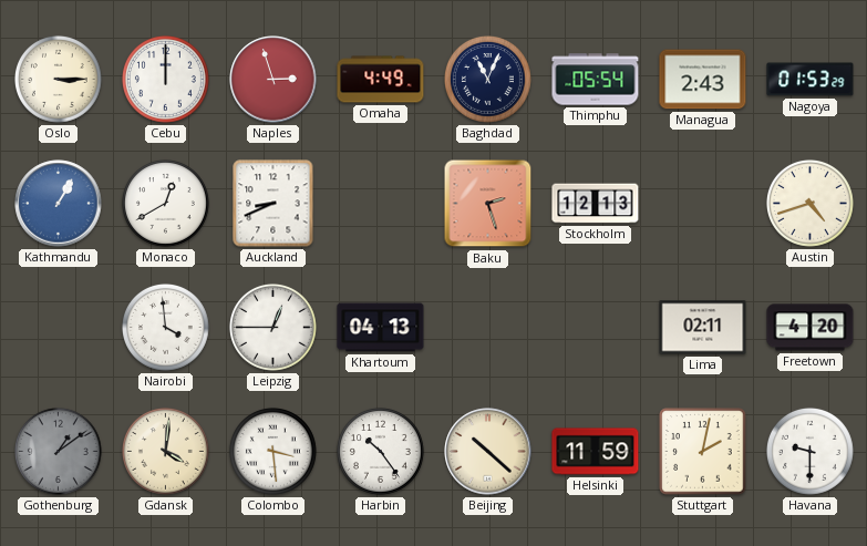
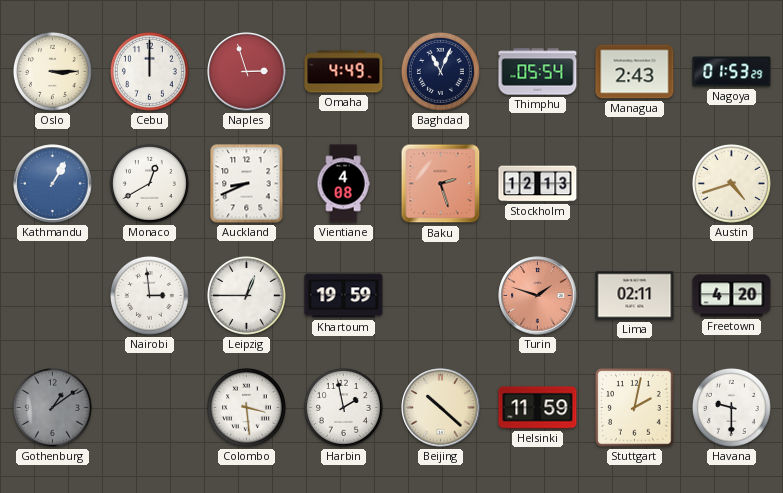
Vientiane: none -> 4:08 (343, 184)
Nairobi: 3:59 -> 2:59 (150, 296)
Khartoum: 04:13 -> 19:59 (344, 296)
Turin: none -> 1:48 (538, 296)
Gdansk: 4:01 -> none (166, 452)
Harbin: 10:24 -> 1:58 (344, 408)
